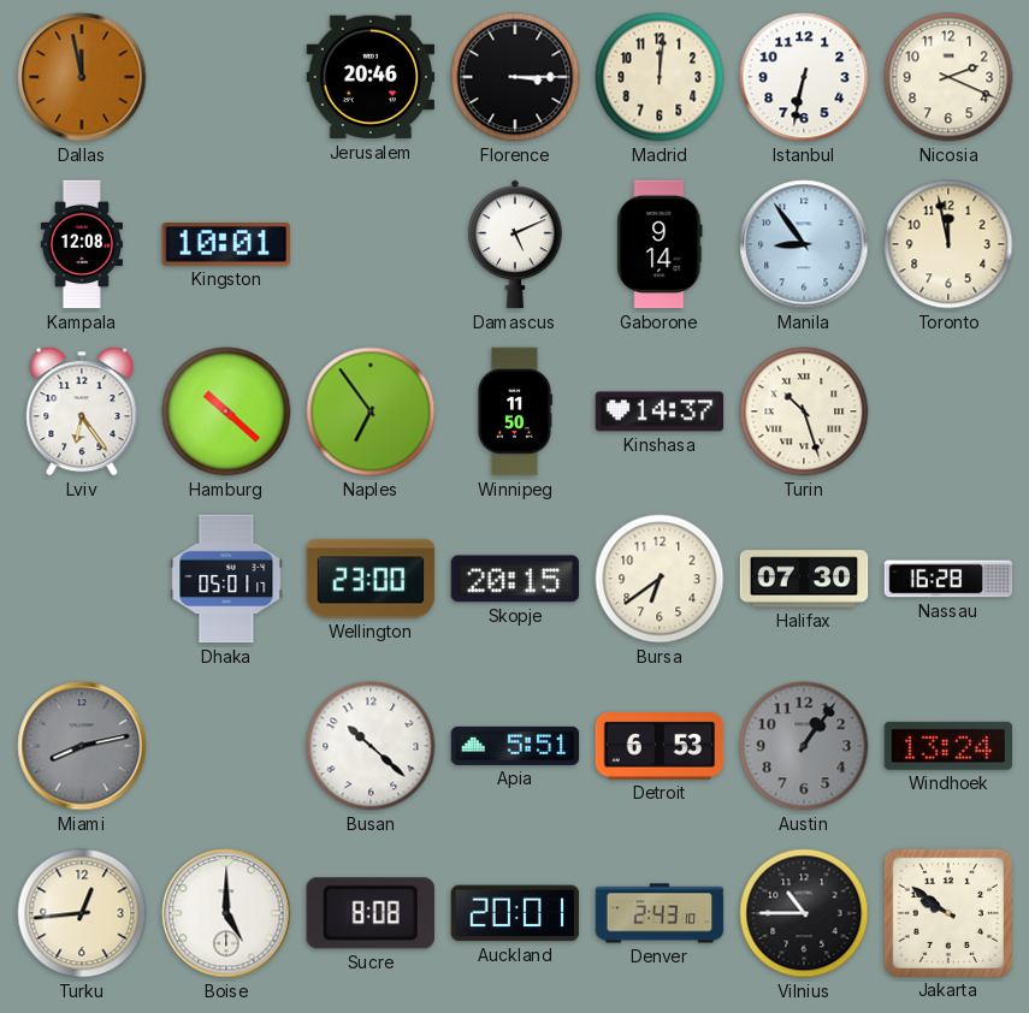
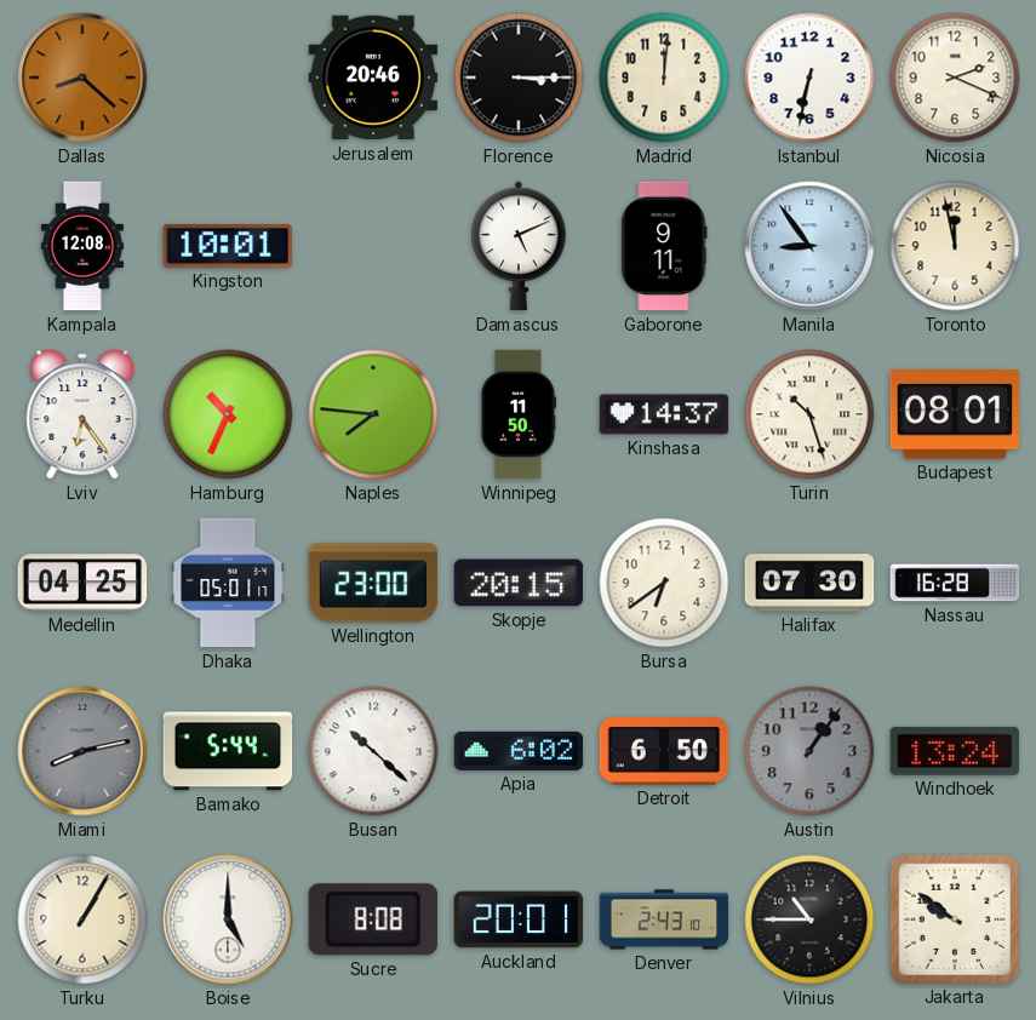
Dallas: 11:58 -> 8:22 (82, 78)
Gaborone: 9:14 -> 9:11 (664, 246)
Hamburg: 10:22 -> 10:34 (228, 414)
Naples: 6:54 -> 7:46 (373, 414)
Budapest: none -> 08:01 (955, 414)
Medellin: none -> 04:25 (82, 583)
Bamako: none -> 5:44 (228, 751)
Apia: 5:51 -> 6:02 (519, 751)
Detroit: 6:53 -> 6:50 (664, 752)
Turku: 12:44 -> 1:05 (82, 919)
